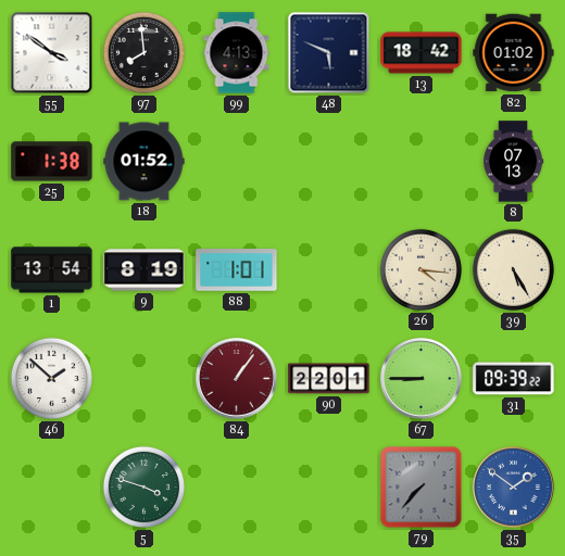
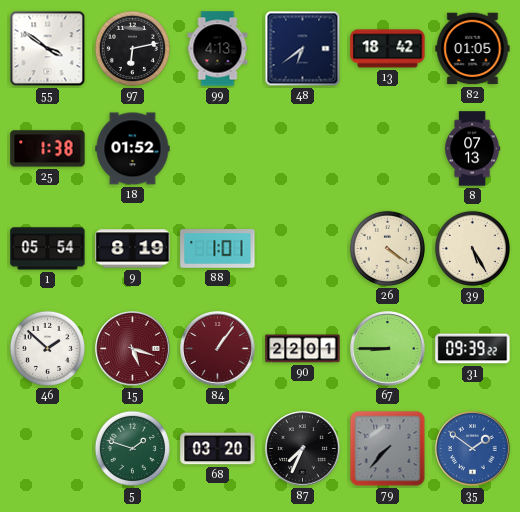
97: 7:59 -> 6:13 (132, 48)
48: 5:49 -> 6:39 (303, 49)
82: 01:02 -> 01:05 (473, 49)
1: 13:54 -> 05:54 (48, 249)
26: 4:16 -> 4:21 (387, 248)
15: none -> 5:18 (133, 349)
5: 3:48 -> 1:48 (132, 448)
68: none -> 03:20 (218, 449)
87: none -> 7:34 (303, 449)
